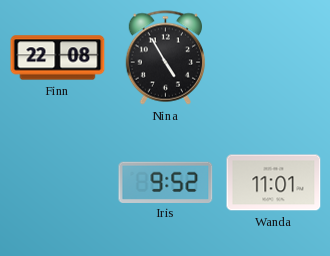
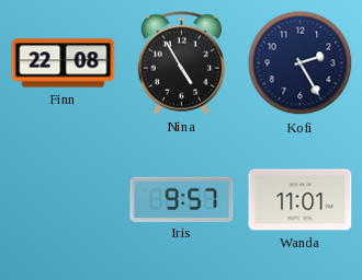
Kofi: none -> 2:25 (301, 63)
Iris: 9:52 -> 9:57 (182, 199)
